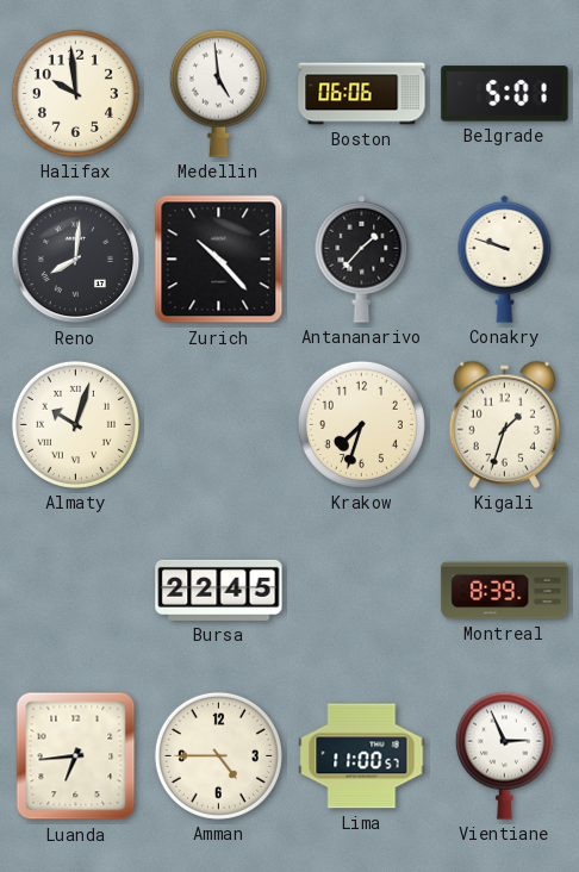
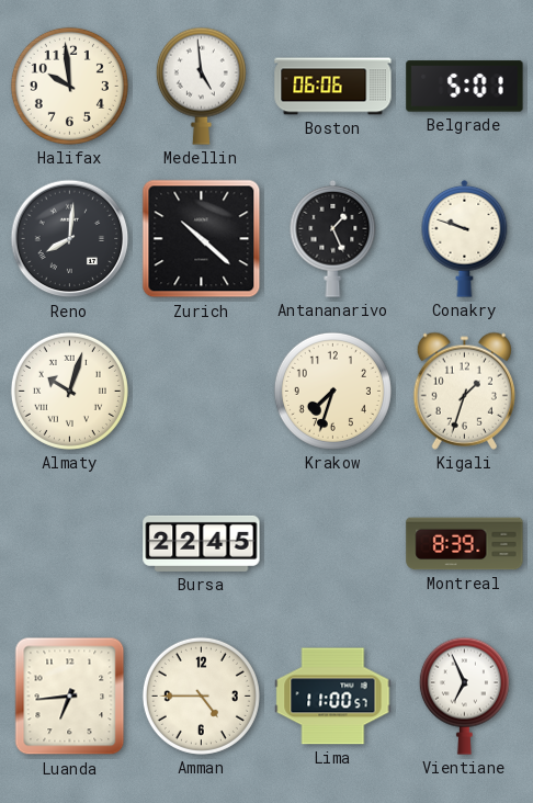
Zurich: 10:23 -> 10:22 (202, 239)
Antananarivo: 1:37 -> 1:26 (333, 238)
Vientiane: 2:56 -> 6:56 (464, 695)
